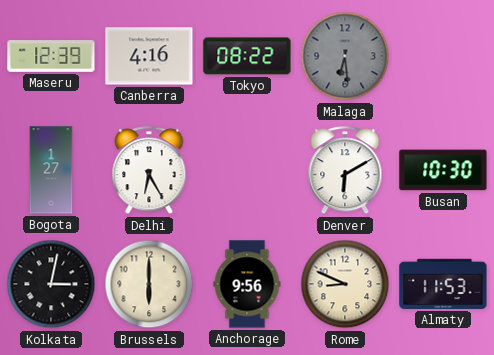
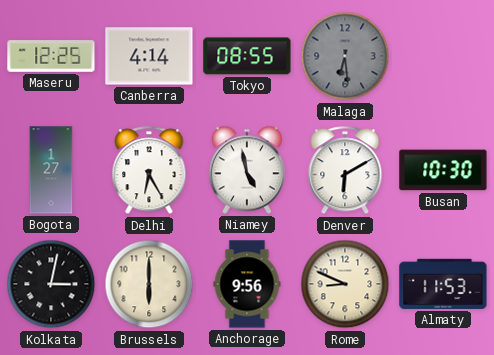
Maseru: 12:39 -> 12:25 (51, 56)
Canberra: 4:16 -> 4:14 (149, 56)
Tokyo: 08:22 -> 08:55 (247, 56)
Niamey: none -> 4:58 (247, 170)
